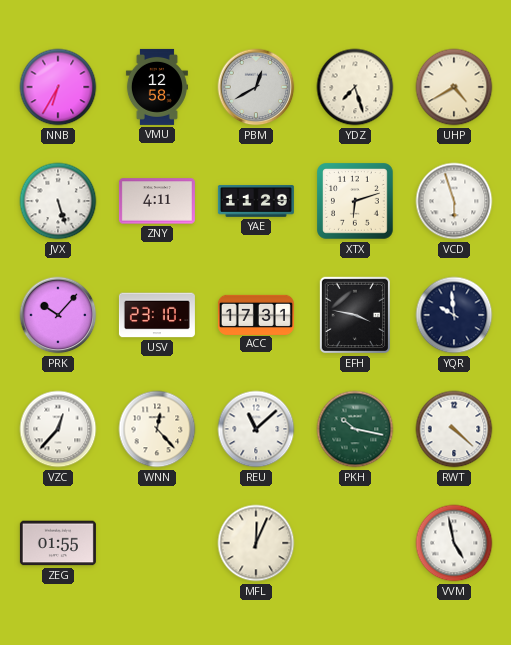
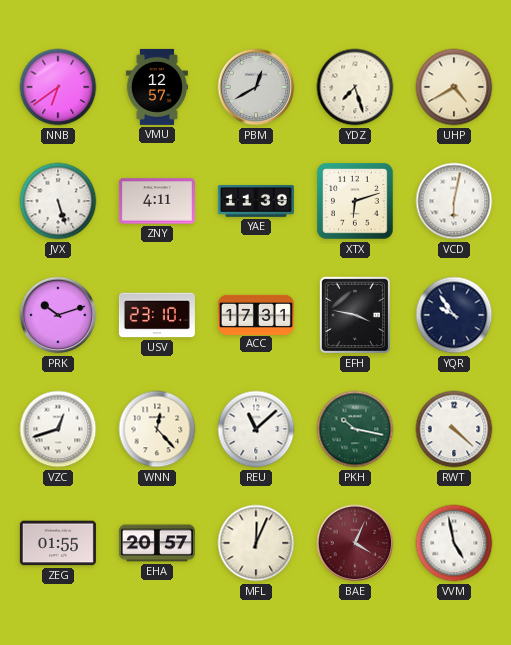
NNB: 6:35 -> 6:39 (58, 87)
VMU: 12:58 -> 12:57 (157, 87)
YAE: 11:29 -> 11:39 (256, 202)
VCD: 5:57 -> 6:02 (454, 201)
PRK: 10:07 -> 10:12 (58, 315)
YQR: 9:59 -> 9:54 (454, 315)
VZC: 12:37 -> 12:42 (58, 429)
EHA: none -> 20:57 (157, 543)
BAE: none -> 4:04 (355, 543)
